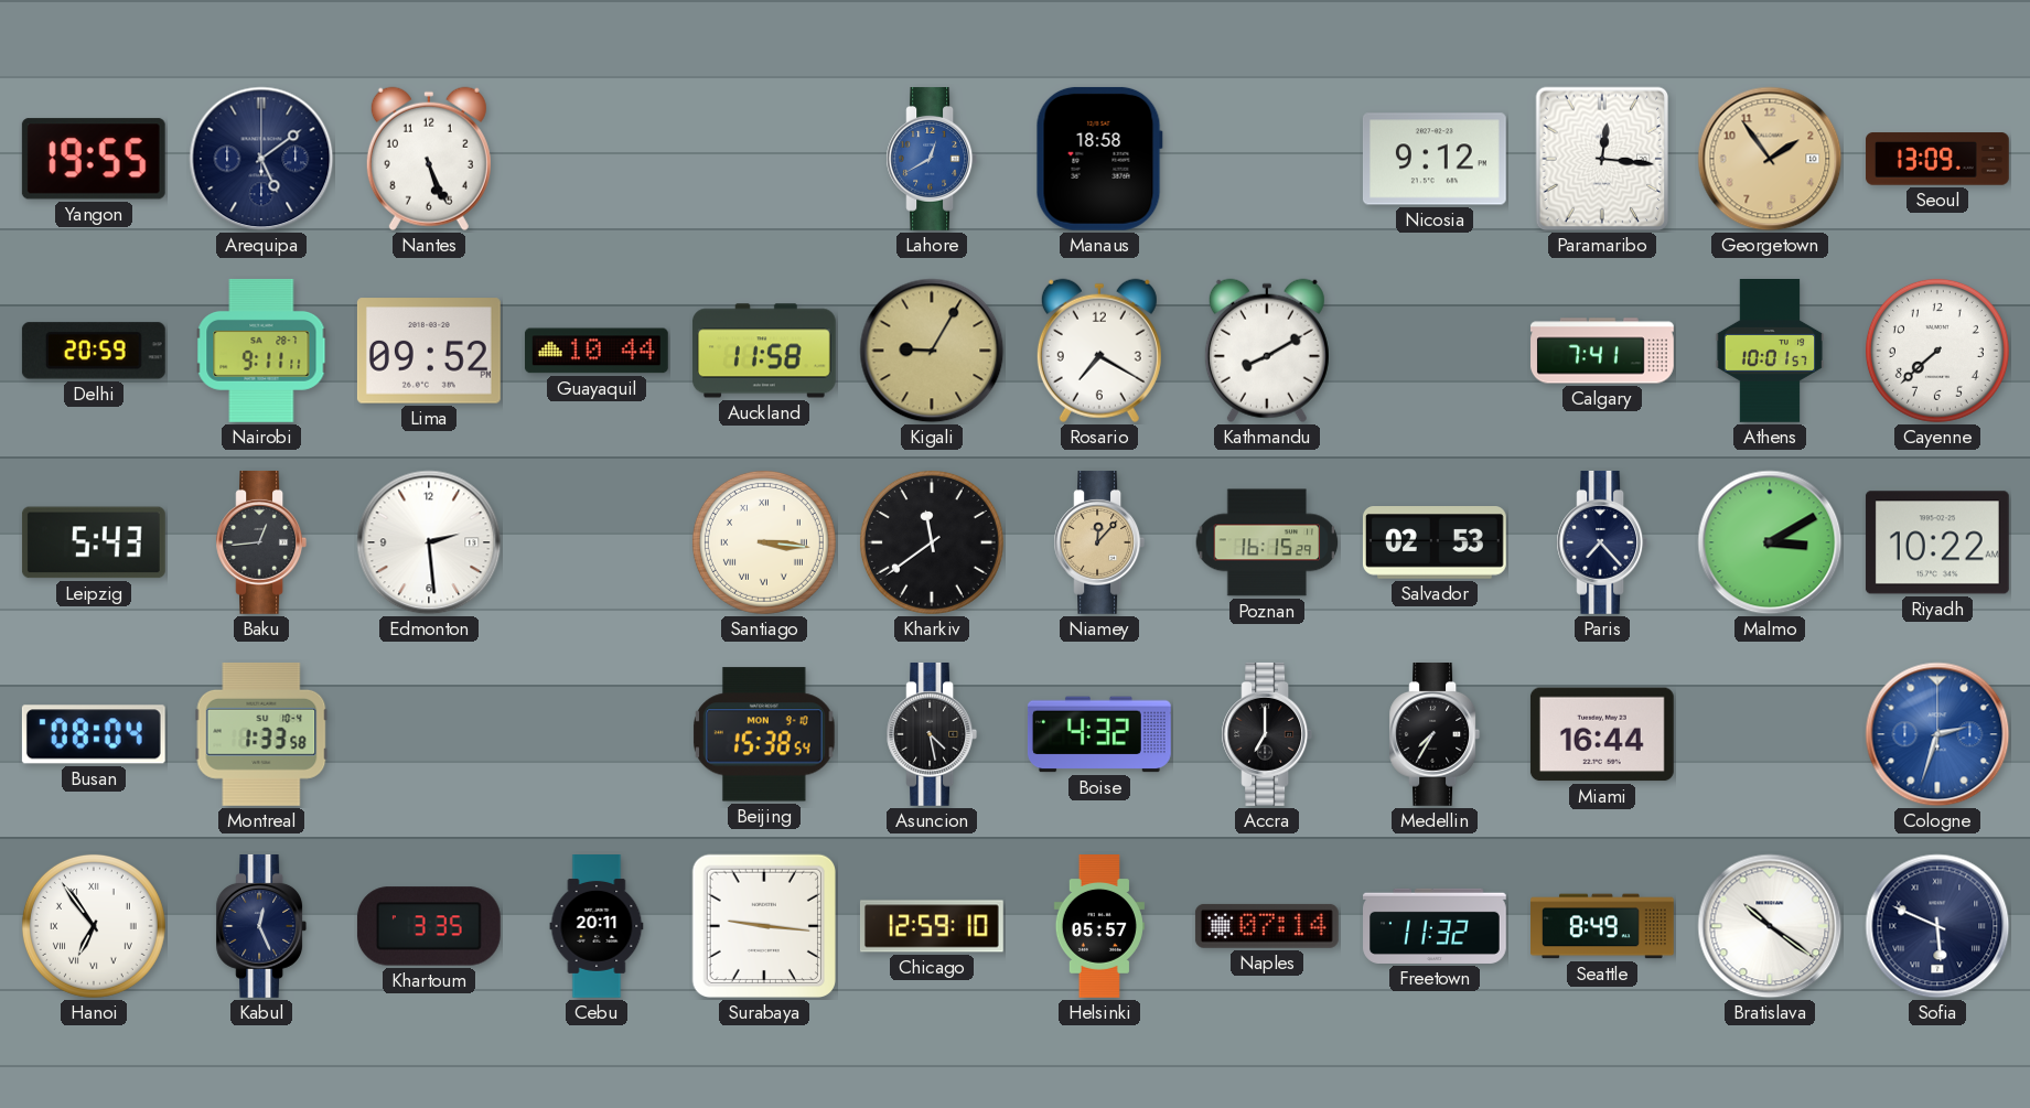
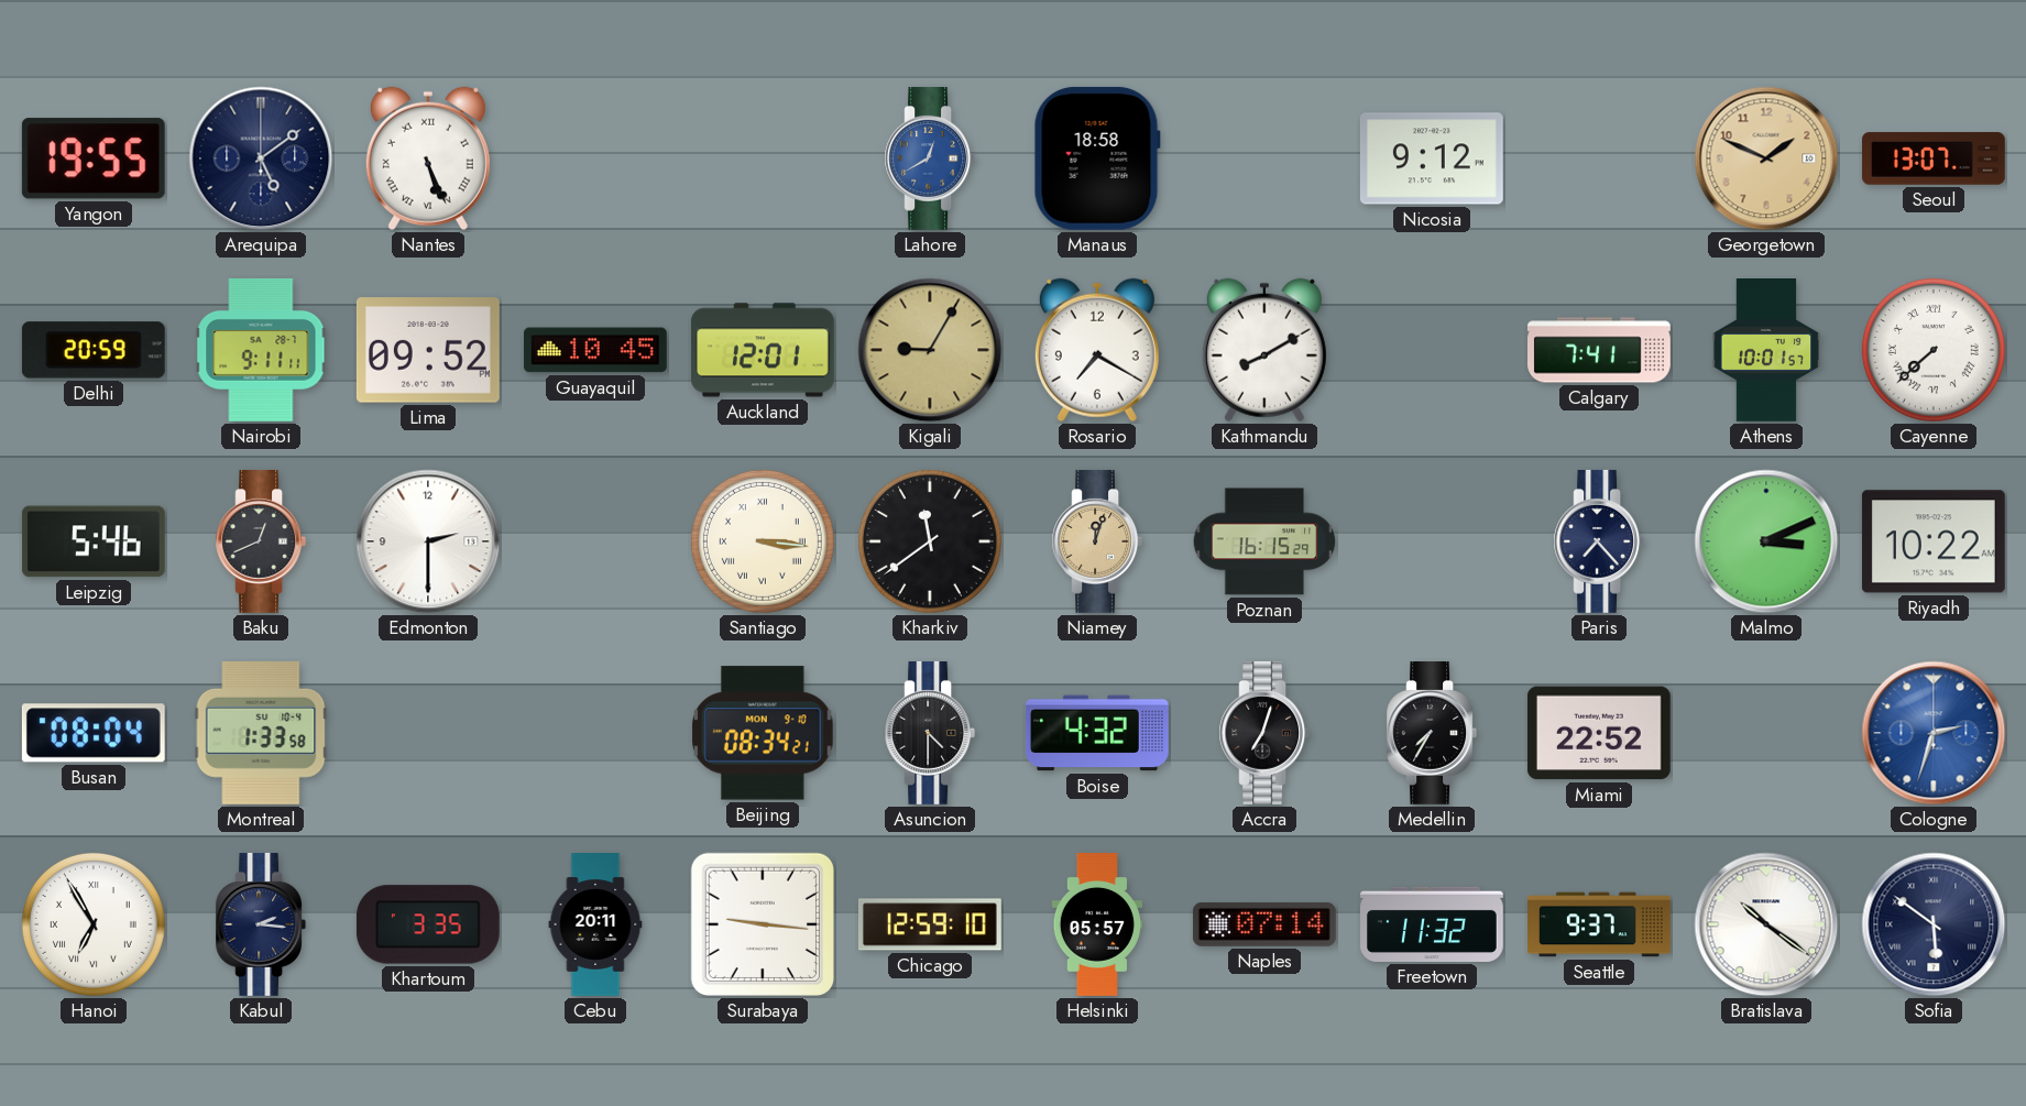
Nantes numerals: Arabic -> Roman (428, 158)
Paramaribo: 12:16 -> none (1602, 159)
Georgetown: 1:54 -> 1:49 (1766, 158)
Seoul: 13:09 -> 13:07 (1934, 158)
Guayaquil: 10:44 -> 10:45 (595, 350)
Auckland: 11:58 -> 12:01 (763, 350)
Cayenne numerals: Arabic -> Roman (1934, 350)
Leipzig: 5:43 -> 5:46 (94, 541)
Baku: 12:44 -> 12:41 (261, 541)
Edmonton: 2:29 -> 2:30 (428, 541)
Niamey: 12:07 -> 12:03 (1097, 541)
Salvador: 02:53 -> none (1435, 544)
Malmo: 3:10 -> 3:11 (1766, 541)
Beijing: 15:38 -> 08:34 (764, 733)
Asuncion: 4:28 -> 4:30 (930, 733)
Accra: 7:00 -> 7:03 (1264, 733)
Miami: 16:44 -> 22:52 (1599, 733)
Hanoi: 6:54 -> 6:55 (94, 924)
Kabul: 12:26 -> 2:16 (261, 924)
Seattle: 8:49 -> 9:37 (1600, 924)
Sofia: 5:49 -> 5:51 (1934, 924)
